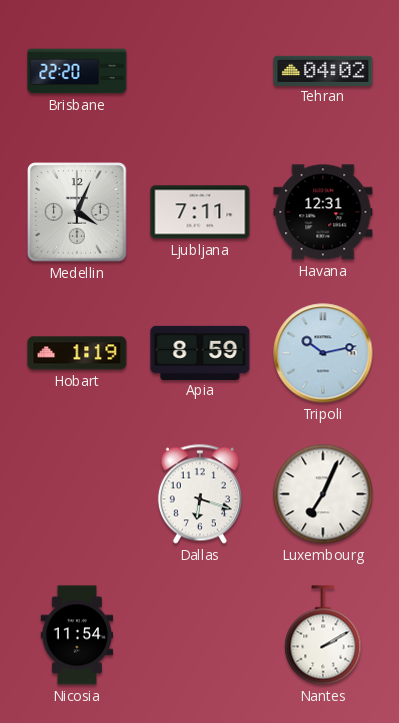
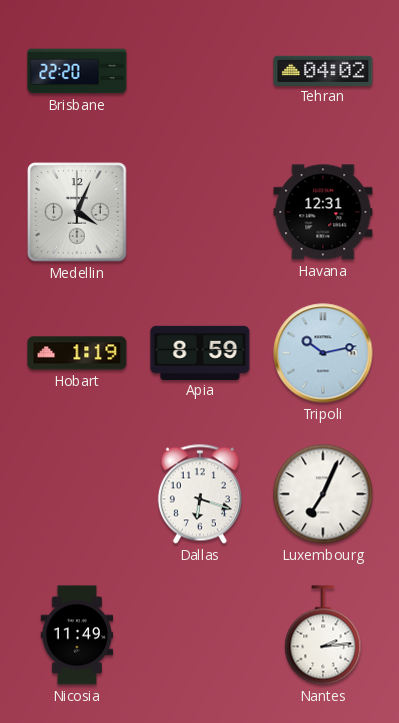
Ljubljana: 7:11 -> none (200, 212)
Nicosia: 11:54 -> 11:49 (77, 635)
Nantes: 2:10 -> 2:14 (323, 635)
